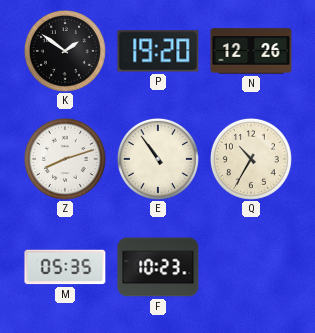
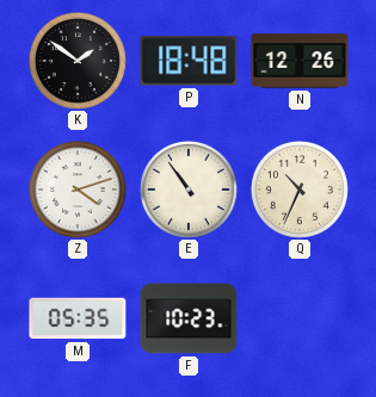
P: 19:20 -> 18:48 (189, 61)
Z: 8:12 -> 4:12 (78, 190)
Q: 10:35 -> 10:34 (300, 190)
